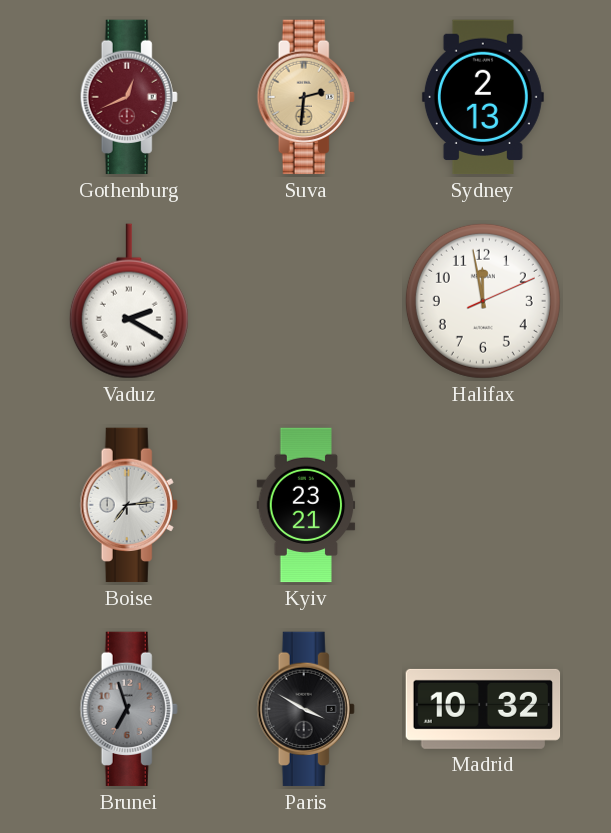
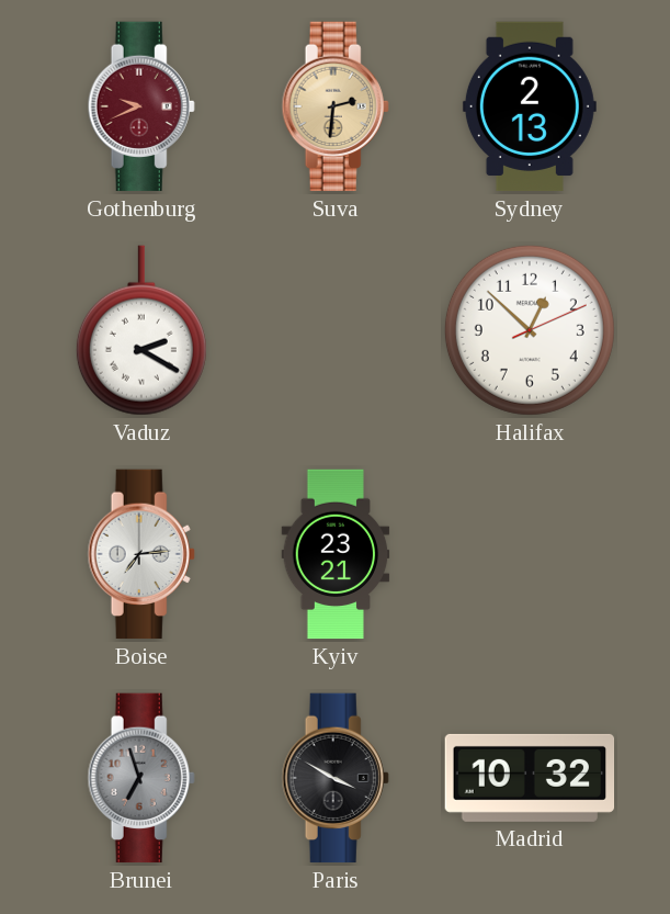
Gothenburg: 12:41 -> 9:41 (141, 106)
Halifax: 11:58 -> 12:52 (530, 330)
